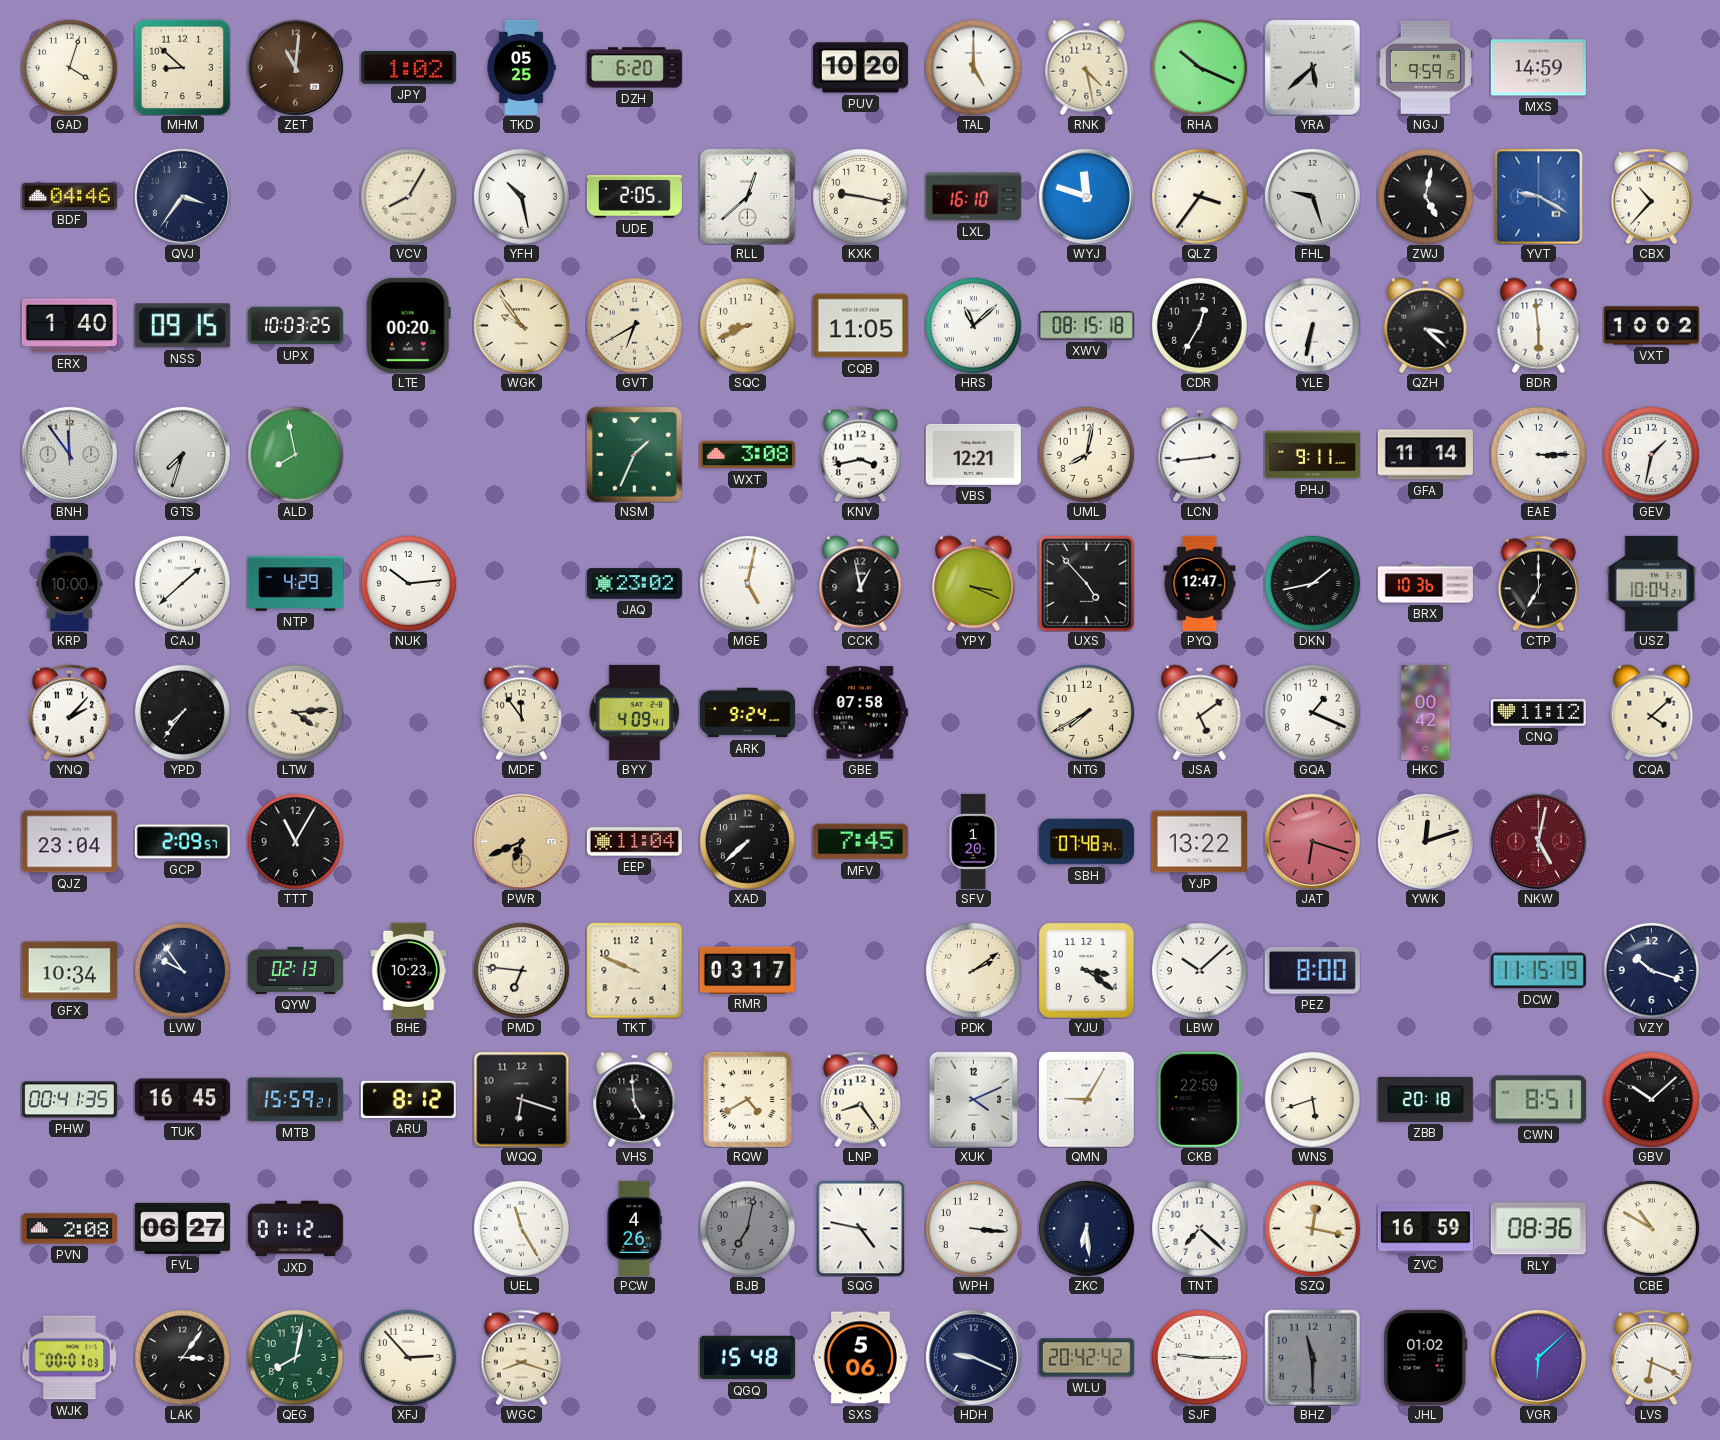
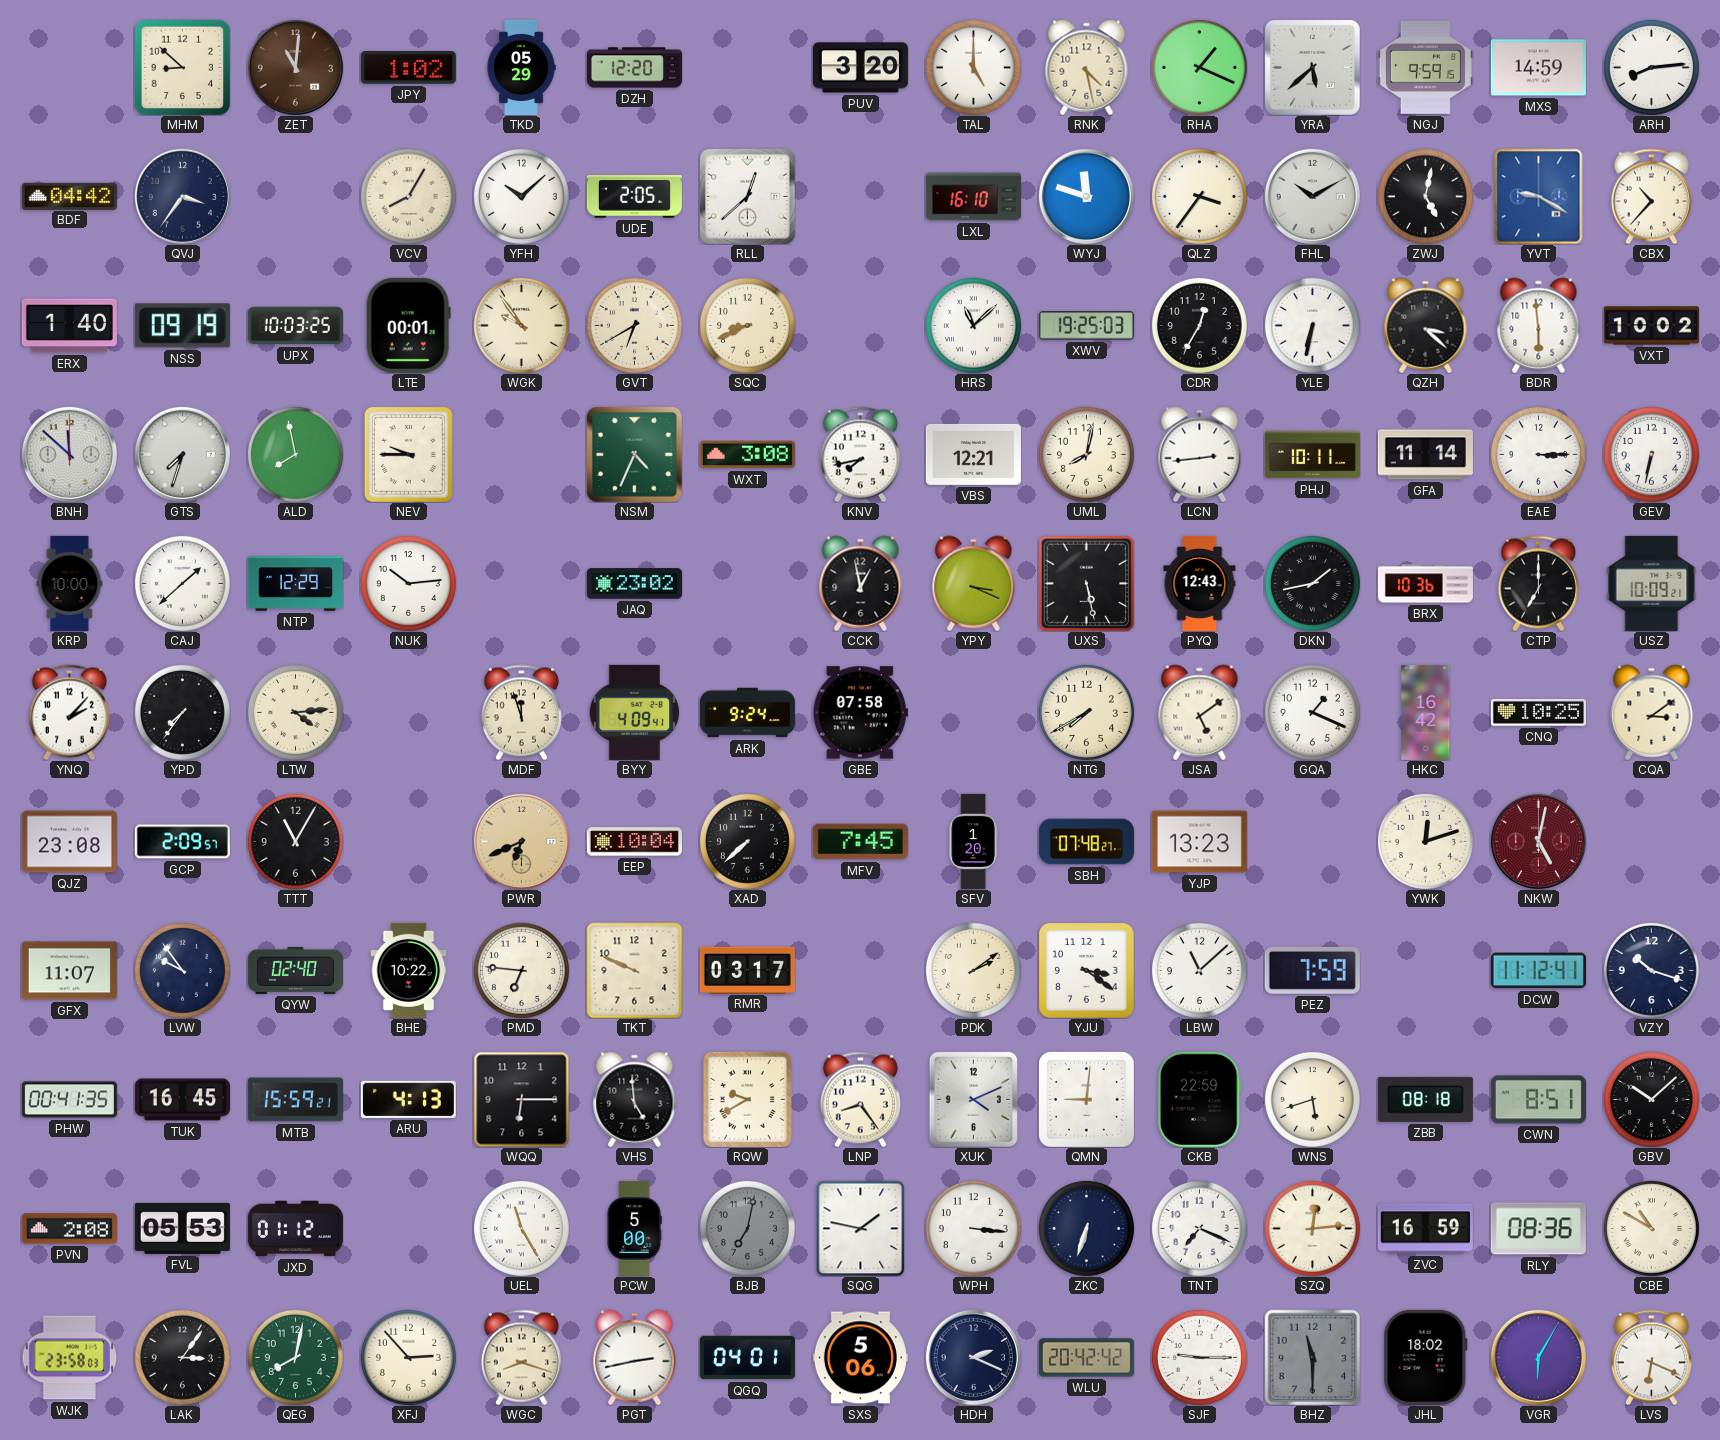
GAD: 4:03 -> none (69, 67)
TKD: 05:25 -> 05:29 (521, 67)
DZH: 6:20 -> 12:20 (634, 68)
PUV: 10:20 -> 3:20 (860, 68)
RHA: 10:19 -> 1:19 (1199, 67)
ARH: none -> 8:14 (1651, 67)
BDF: 04:46 -> 04:42 (69, 196)
YFH: 10:28 -> 10:08 (521, 196)
KXK: 9:17 -> none (860, 196)
FHL: 9:27 -> 10:10 (1312, 196)
NSS: 09:15 -> 09:19 (182, 326)
LTE: 00:20 -> 00:01 (408, 325)
CQB: 11:05 -> none (860, 326)
XWV: 08:15 -> 19:25 (1086, 326)
BNH: 11:54 -> 11:52 (69, 454)
NEV: none -> 9:45 (408, 454)
NSM: 1:34 -> 4:34 (634, 454)
KNV: 3:43 -> 7:43 (860, 454)
PHJ: 9:11 -> 10:11 (1312, 455)
GEV: 1:32 -> 6:32 (1651, 454)
NTP: 4:29 -> 12:29 (295, 584)
MGE: 5:02 -> none (747, 583)
UXS: 4:53 -> 5:28 (1086, 583)
PYQ: 12:47 -> 12:43 (1200, 583)
USZ: 10:04 -> 10:09 (1652, 583)
MDF: 11:54 -> 11:57 (521, 712)
HKC: 00:42 -> 16:42 (1426, 712)
CNQ: 11:12 -> 10:25 (1538, 713)
CQA: 4:08 -> 3:09 (1652, 712)
QJZ: 23:04 -> 23:08 (69, 842)
EEP: 11:04 -> 10:04 (634, 842)
SBH: 07:48:34 -> 07:48:27 (1086, 842)
YJP: 13:22 -> 13:23 (1199, 842)
JAT: 6:18 -> none (1312, 841)
GFX: 10:34 -> 11:07 (69, 971)
QYW: 02:13 -> 02:40 (295, 970)
BHE: 10:23 -> 10:22 (409, 970)
LBW: 10:08 -> 11:08 (1199, 970)
PEZ: 8:00 -> 7:59 (1312, 970)
DCW: 11:15 -> 11:12 (1538, 971)
ARU: 8:12 -> 4:13 (408, 1099)
WQQ: 6:18 -> 6:15 (521, 1099)
RQW: 4:40 -> 9:40 (747, 1099)
QMN: 9:05 -> 9:01 (1086, 1099)
ZBB: 20:18 -> 08:18 (1425, 1099)
FVL: 06:27 -> 05:53 (182, 1228)
PCW: 4:26 -> 5:00 (634, 1228)
SQG: 4:47 -> 1:47 (861, 1228)
ZKC: 6:29 -> 6:33 (1086, 1228)
TNT: 7:22 -> 7:19 (1199, 1228)
SZQ: 12:17 -> 12:14 (1312, 1228)
WJK: 00:01 -> 23:58 (69, 1358)
PGT: none -> 2:43 (635, 1357)
QGQ: 15:48 -> 04:01 (747, 1358)
HDH: 9:19 -> 2:19 (973, 1357)
JHL: 01:02 -> 18:02 (1426, 1357)
VGR: 6:08 -> 6:05 (1538, 1357)
